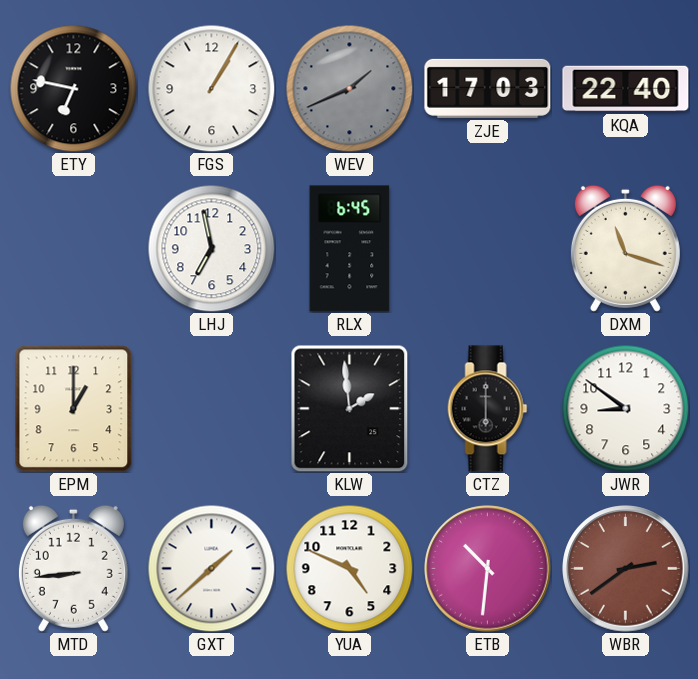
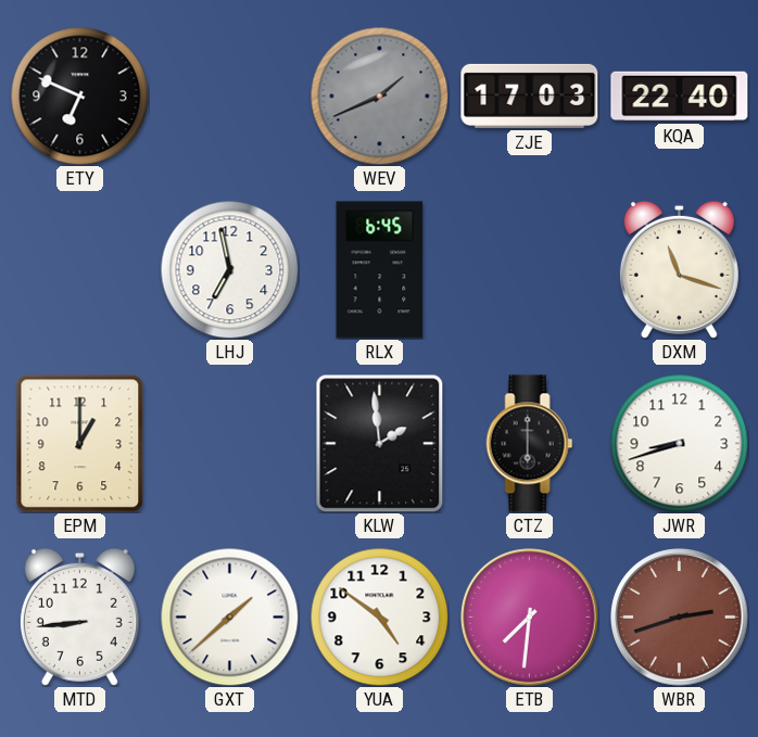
ETY: 6:47 -> 6:49 (79, 96)
FGS: 1:05 -> none (211, 88)
JWR: 8:51 -> 8:42 (679, 443)
YUA: 4:49 -> 4:51 (379, 617)
ETB: 10:31 -> 7:31 (530, 618)
WBR: 2:39 -> 2:42 (680, 618)
